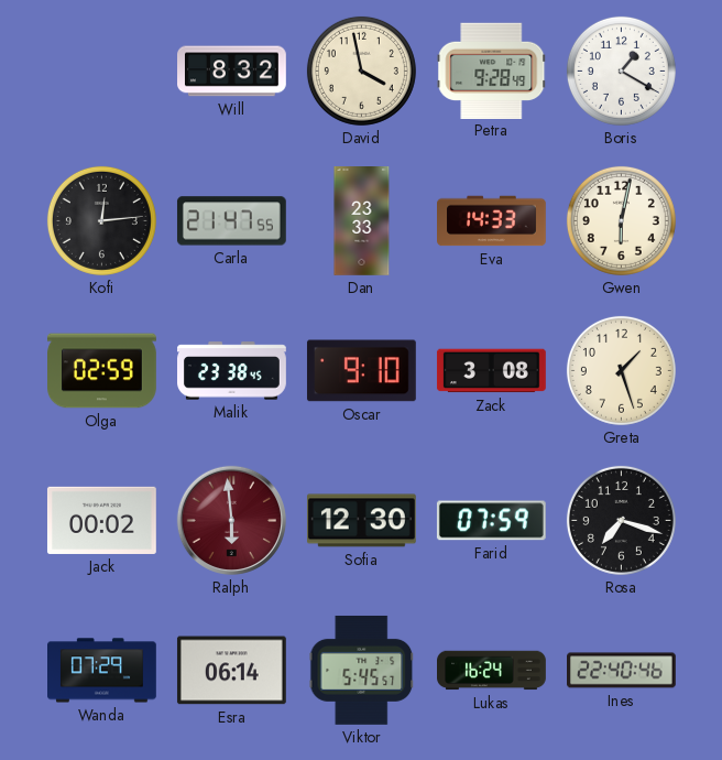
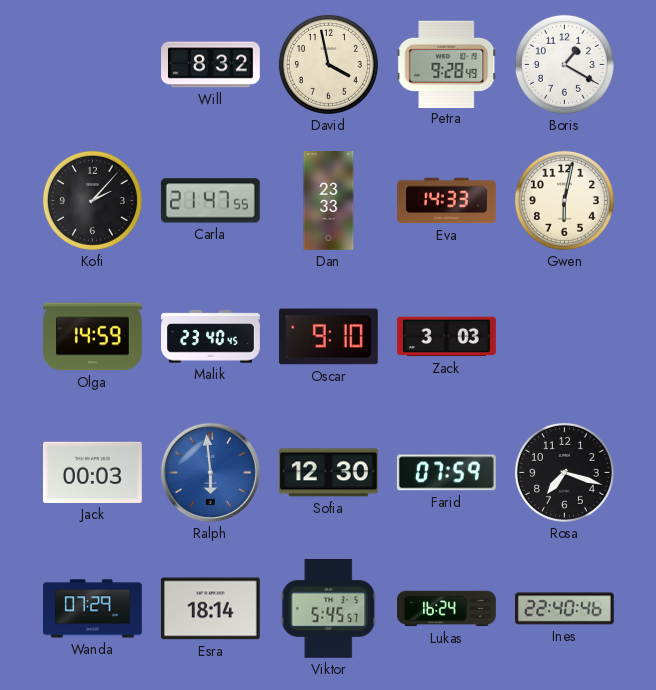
Kofi: 12:14 -> 2:07 (92, 200)
Olga: 02:59 -> 14:59 (93, 337)
Malik: 23:38 -> 23:40 (211, 337)
Zack: 3:08 -> 3:03 (446, 337)
Greta: 1:27 -> none (621, 370)
Jack: 00:02 -> 00:03 (92, 472)
Ralph dial: burgundy -> blue (210, 472)
Esra: 06:14 -> 18:14 (210, 609)
